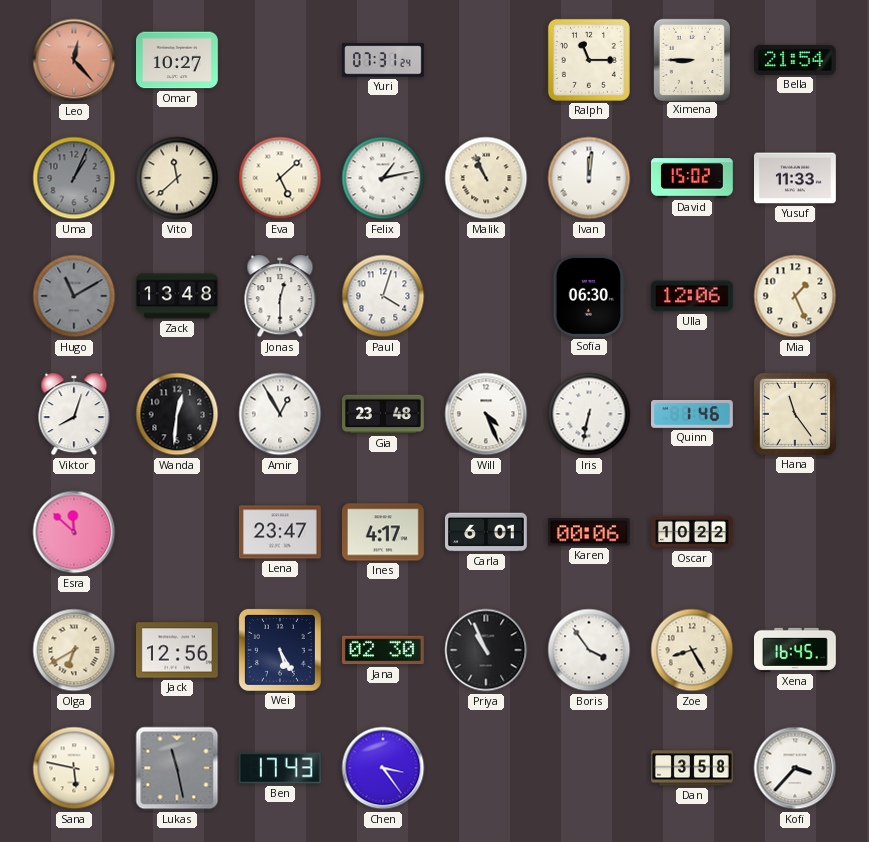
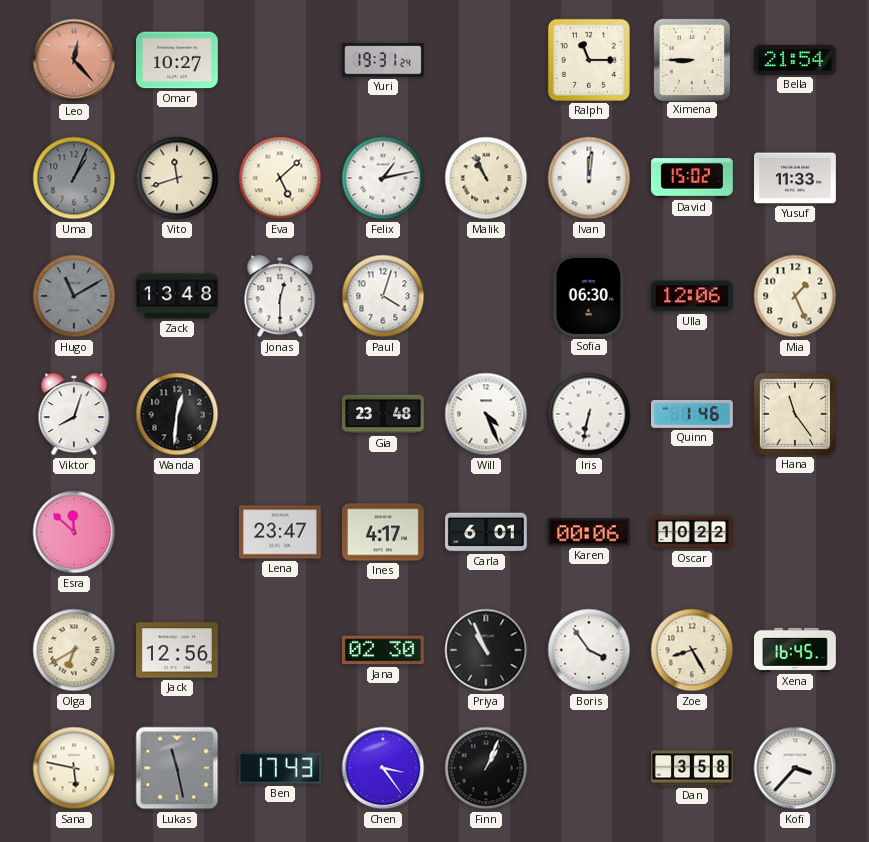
Yuri: 07:31 -> 19:31 (384, 60)
Vito: 11:38 -> 11:42 (177, 178)
Amir: 12:55 -> none (280, 414)
Wei: 5:25 -> none (280, 650)
Finn: none -> 1:04 (486, 768)
